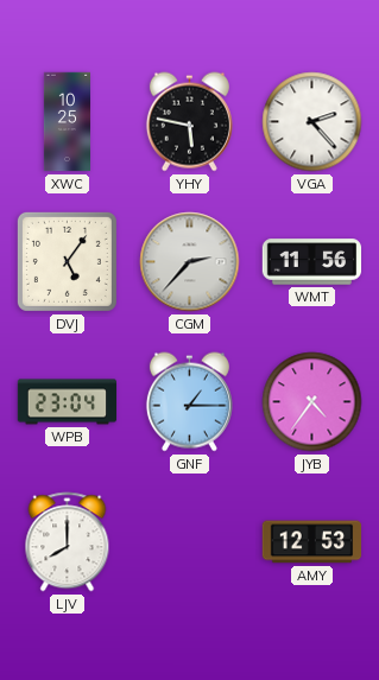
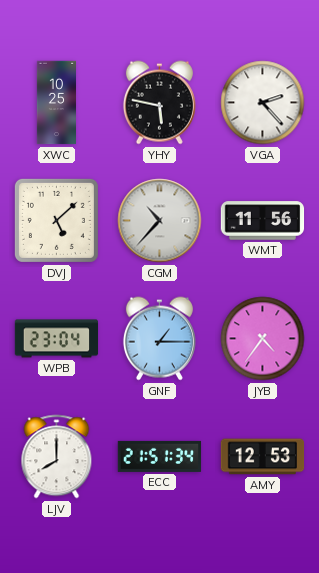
DVJ: 5:06 -> 5:08 (56, 220)
CGM: 2:37 -> 10:37 (160, 221)
ECC: none -> 21:51 (160, 456)
